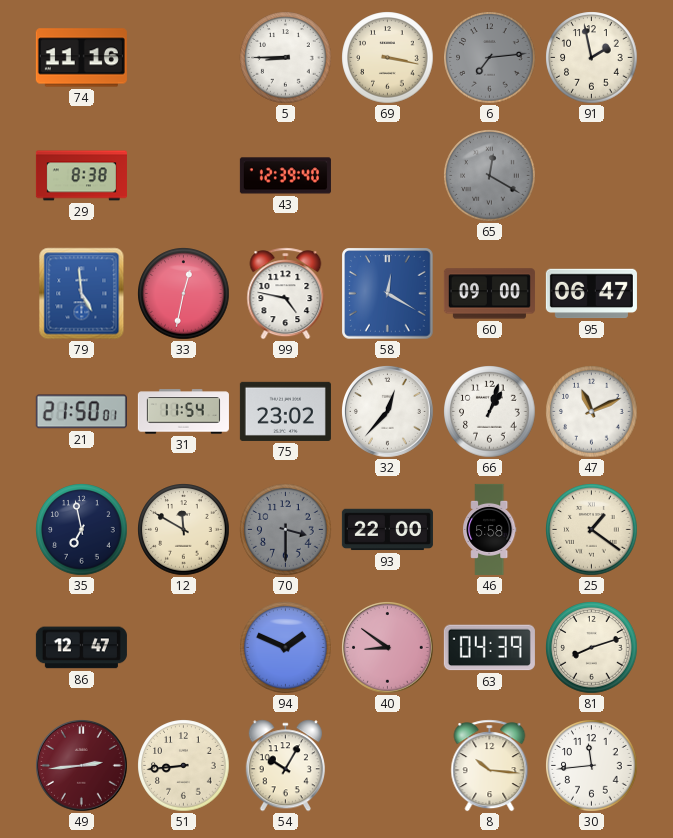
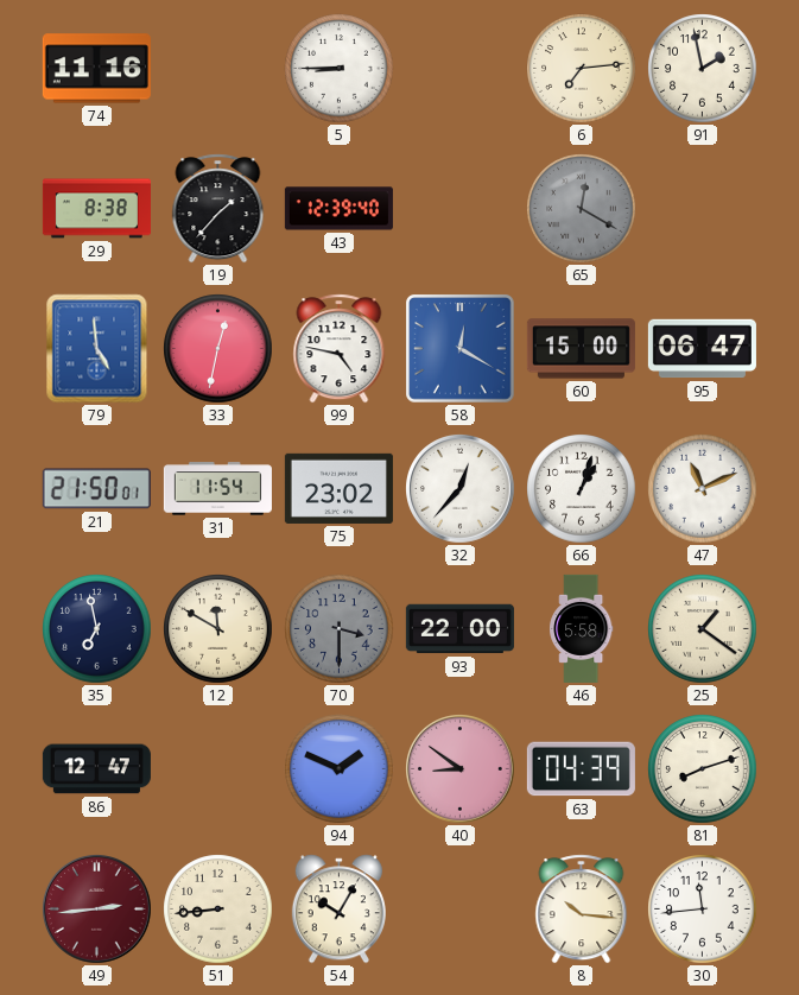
69: 3:17 -> none (388, 58)
6 dial: grey -> cream (582, 69)
19: none -> 1:37 (218, 209)
60: 09:00 -> 15:00 (581, 349)
